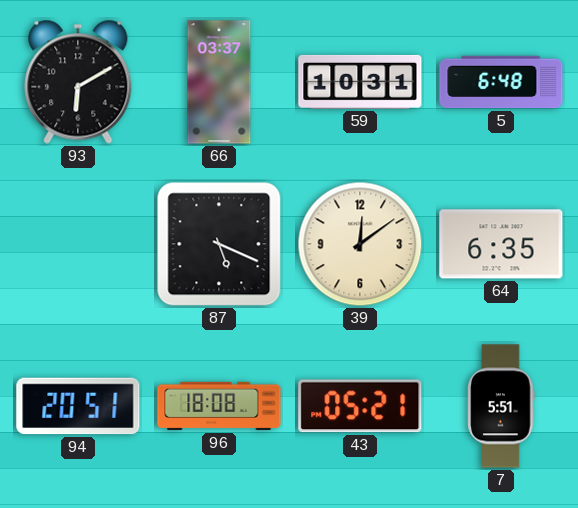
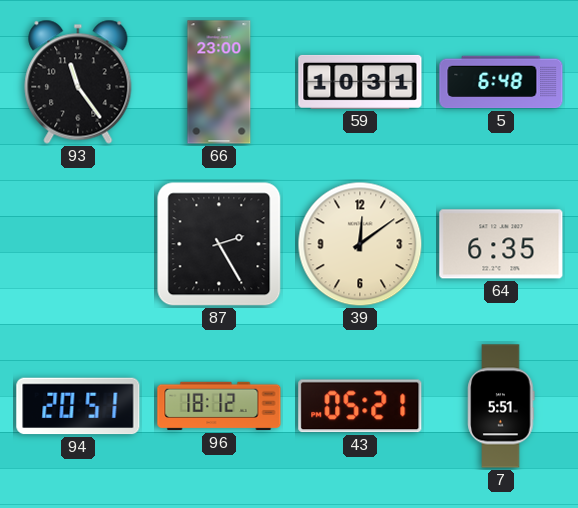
93: 6:10 -> 11:24 (78, 82)
66: 03:37 -> 23:00 (219, 82)
87: 5:19 -> 2:25 (219, 244)
96: 18:08 -> 18:12 (219, 406)
